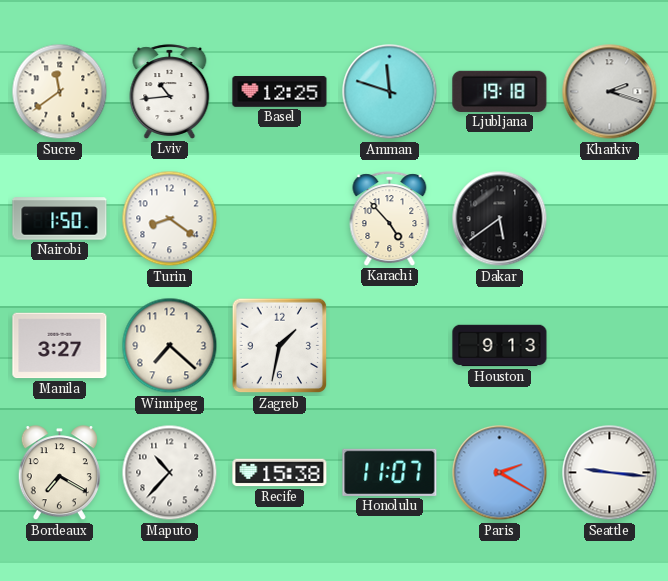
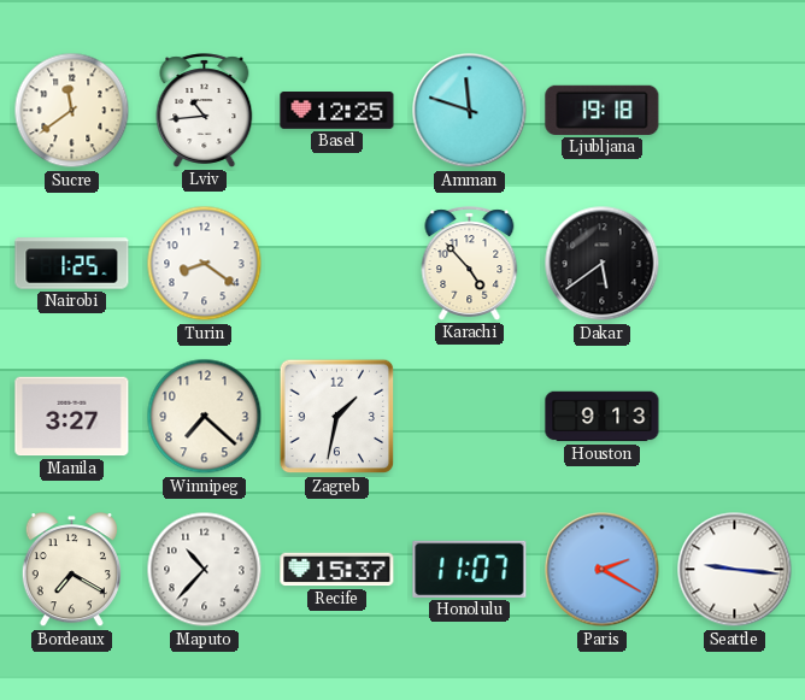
Kharkiv: 2:18 -> none (610, 92)
Nairobi: 1:50 -> 1:25 (72, 264)
Recife: 15:38 -> 15:37 (337, 570)
